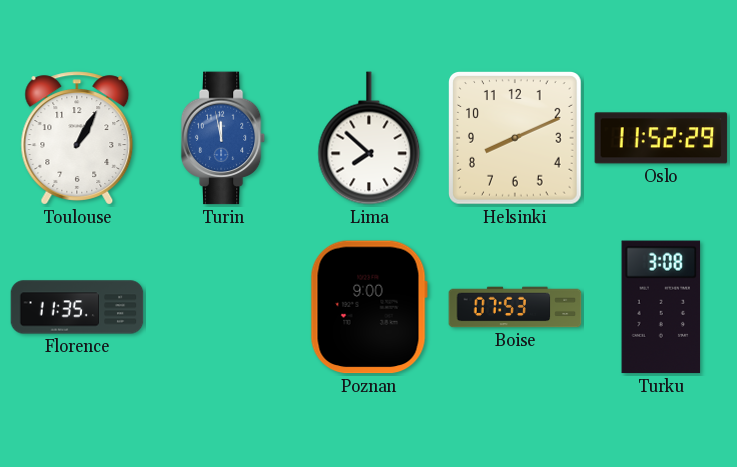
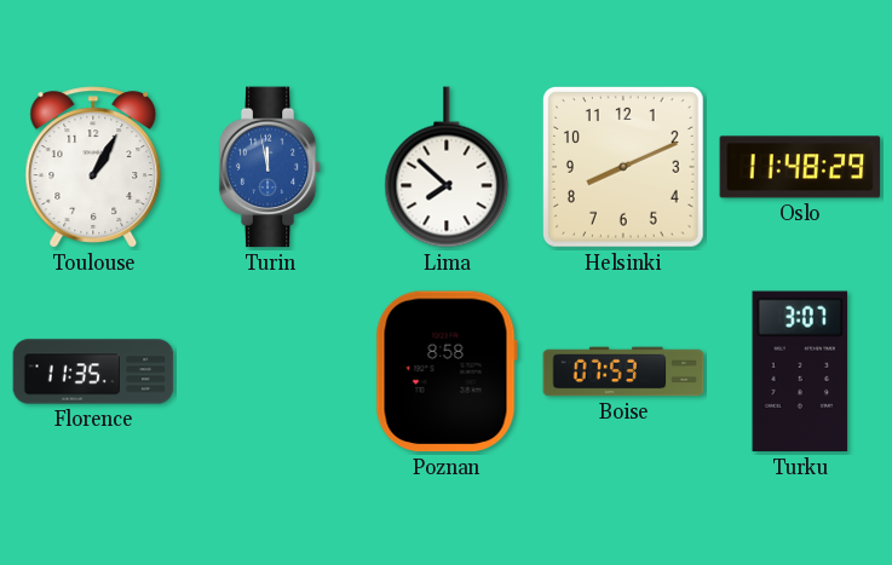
Oslo: 11:52 -> 11:48 (800, 167)
Poznan: 9:00 -> 8:58 (447, 371)
Turku: 3:08 -> 3:07 (800, 371)
